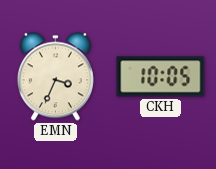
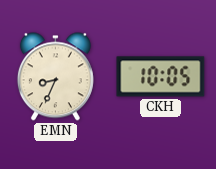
EMN: 3:34 -> 8:34 (55, 77)
